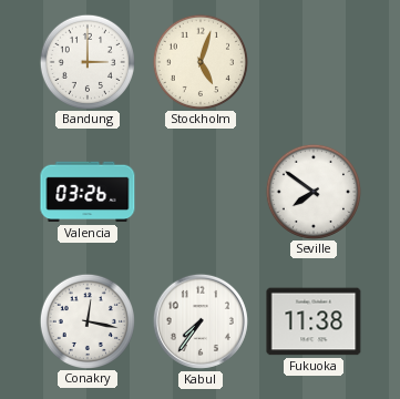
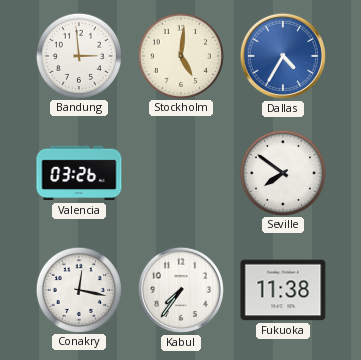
Bandung: 3:00 -> 2:59 (78, 55)
Stockholm: 5:03 -> 5:01 (180, 55)
Dallas: none -> 4:35 (283, 56)
